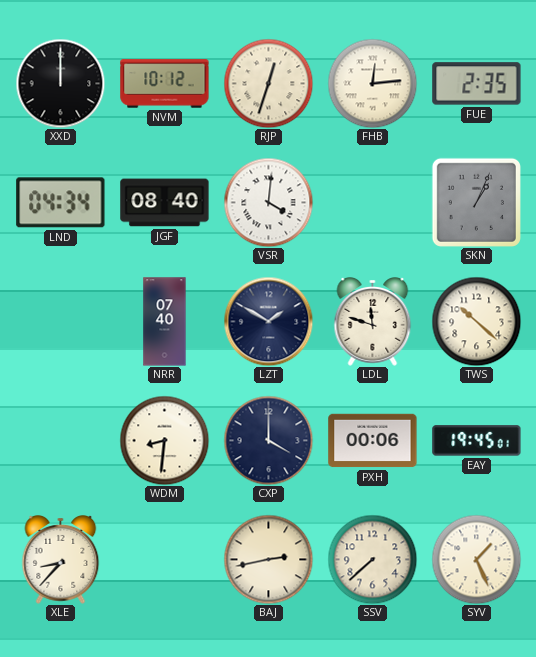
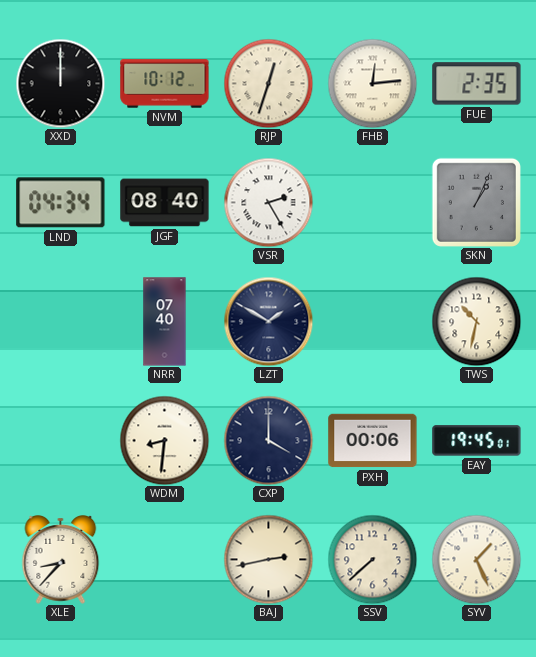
VSR: 4:01 -> 2:25 (268, 202)
LDL: 11:48 -> none (373, 322)
TWS: 10:22 -> 10:32 (476, 321)
